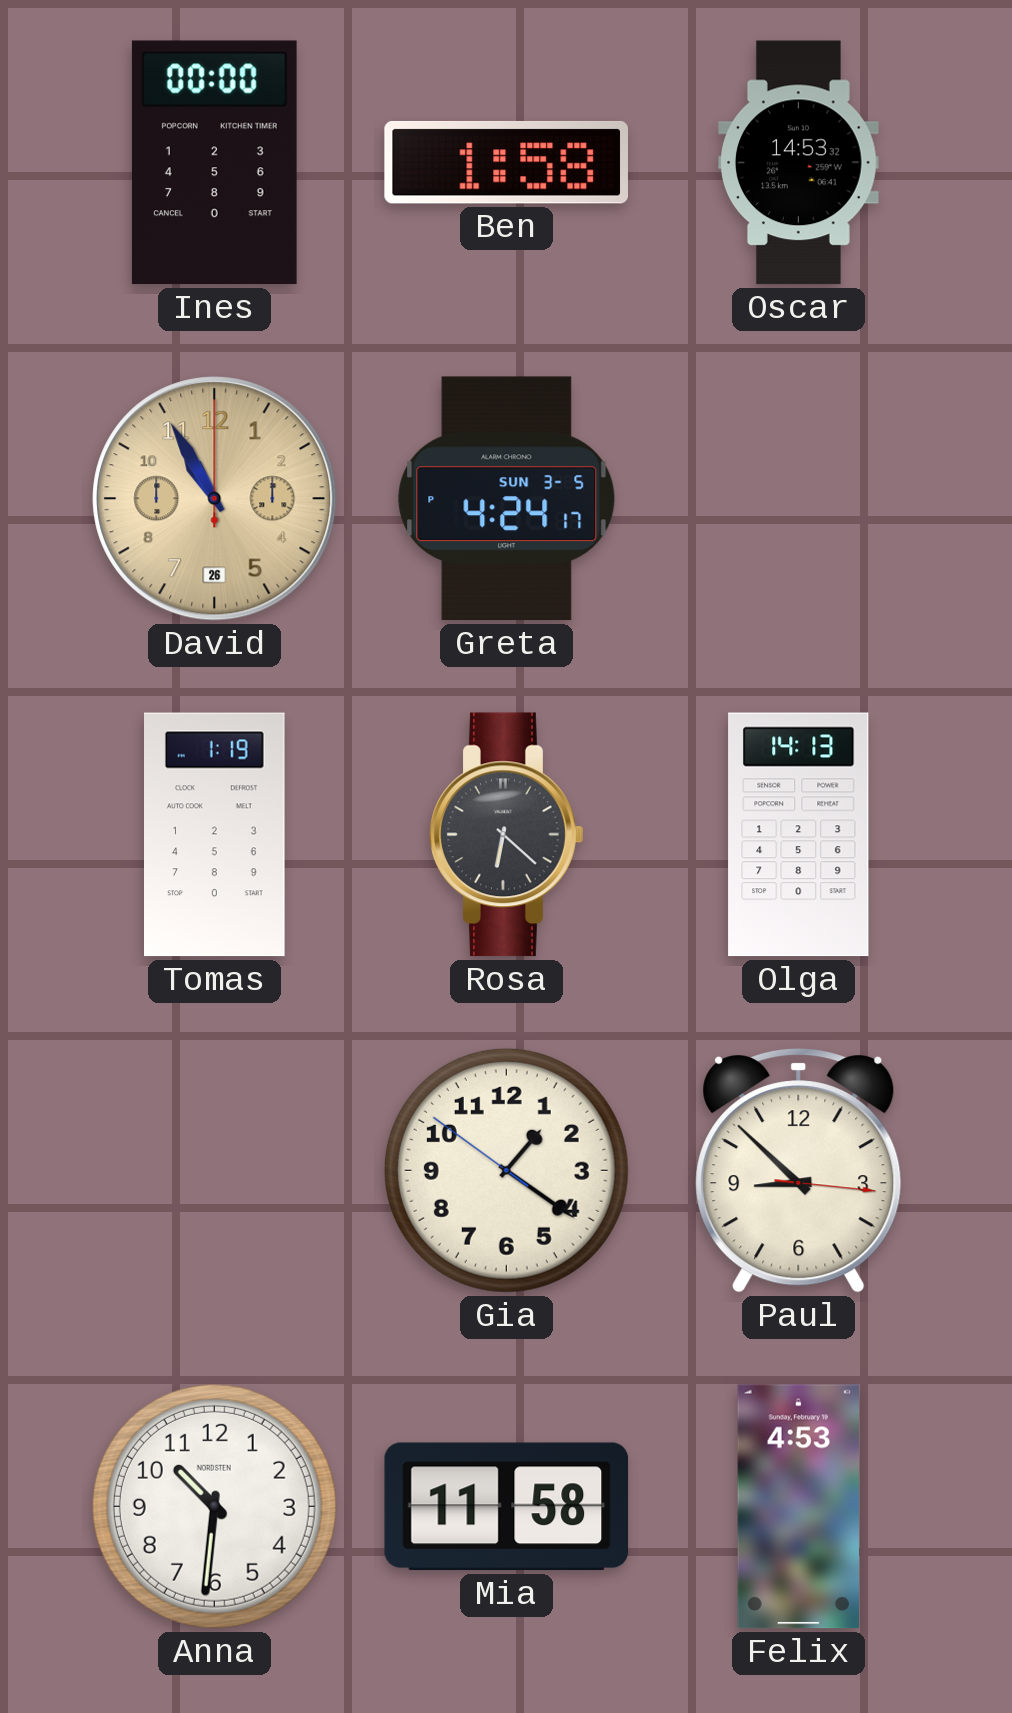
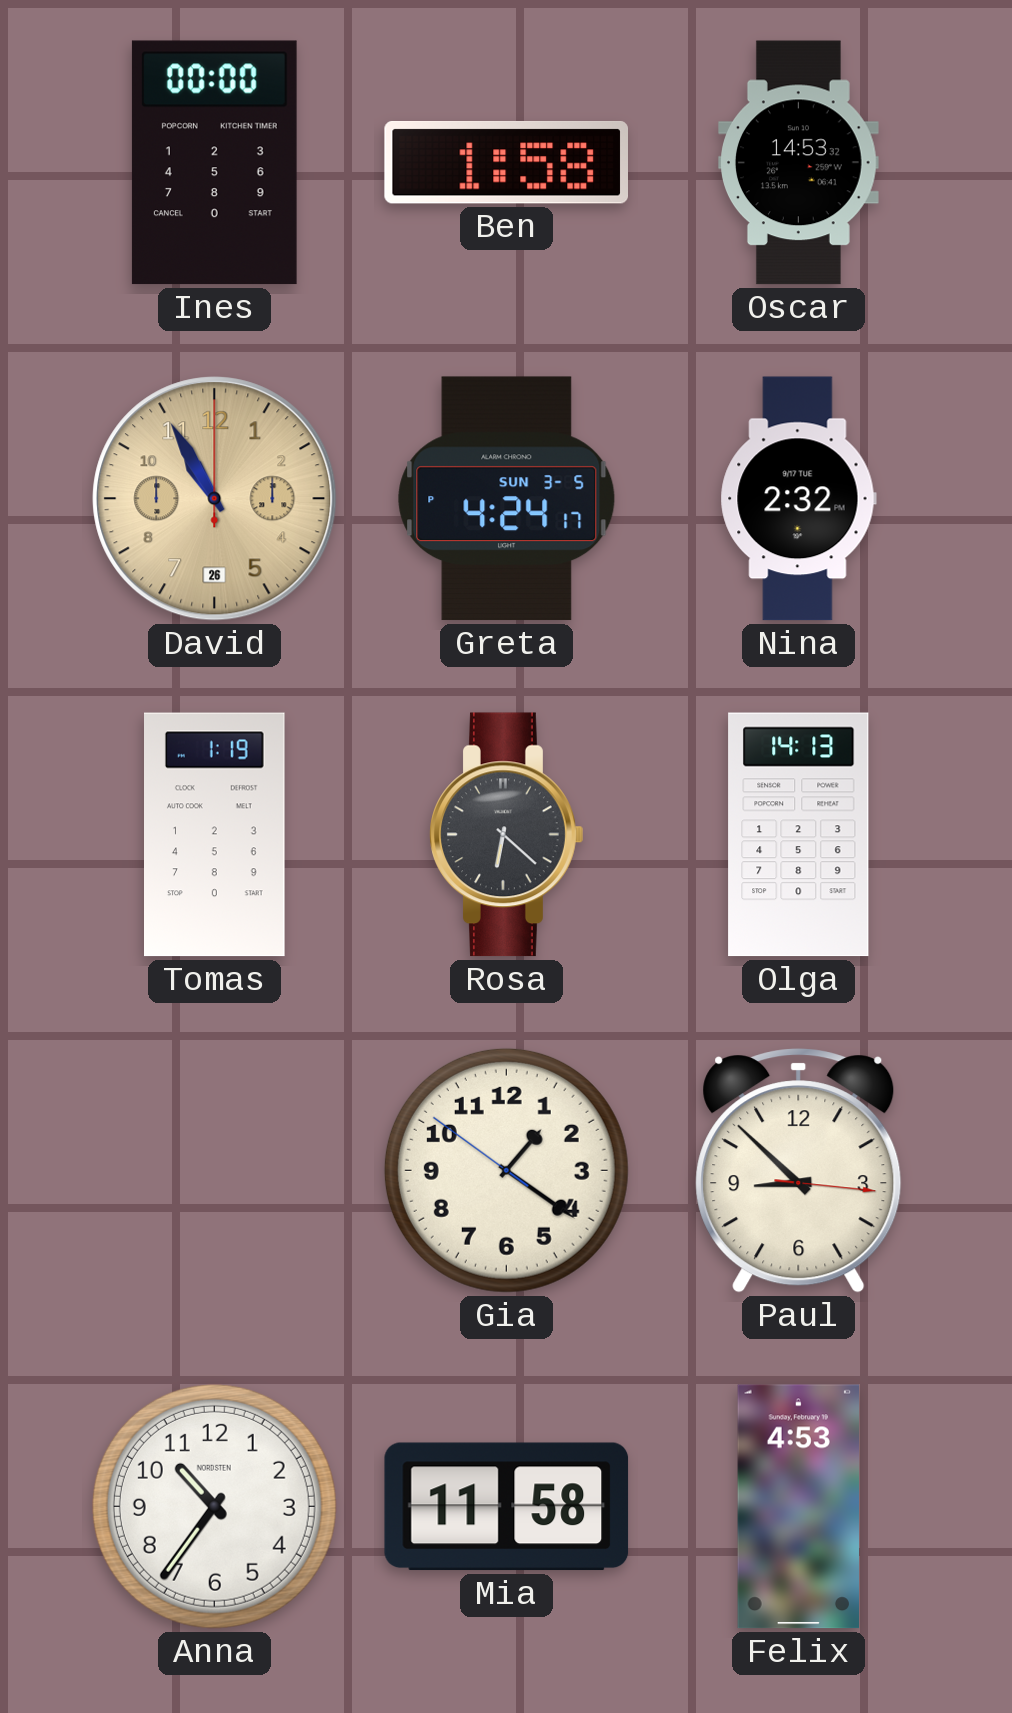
Nina: none -> 2:32 (798, 499)
Anna: 10:31 -> 10:36 (214, 1506)
